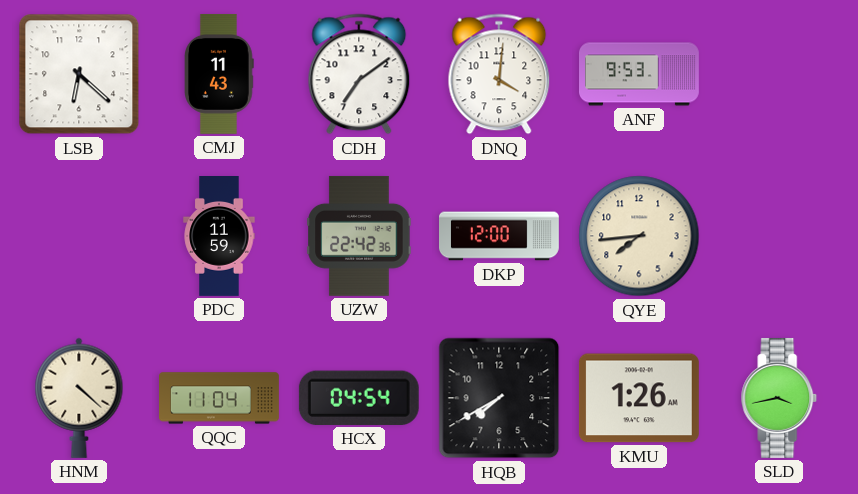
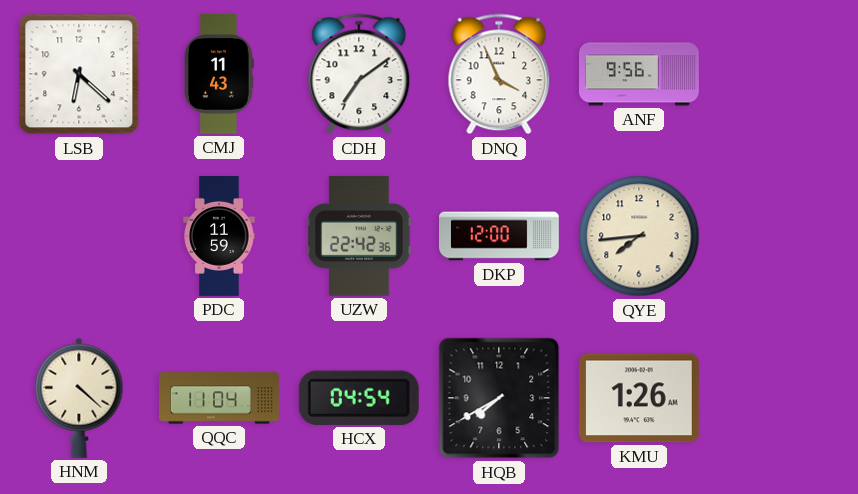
DNQ: 4:01 -> 3:56 (499, 74)
ANF: 9:53 -> 9:56 (640, 74)
SLD: 3:43 -> none (779, 398)
